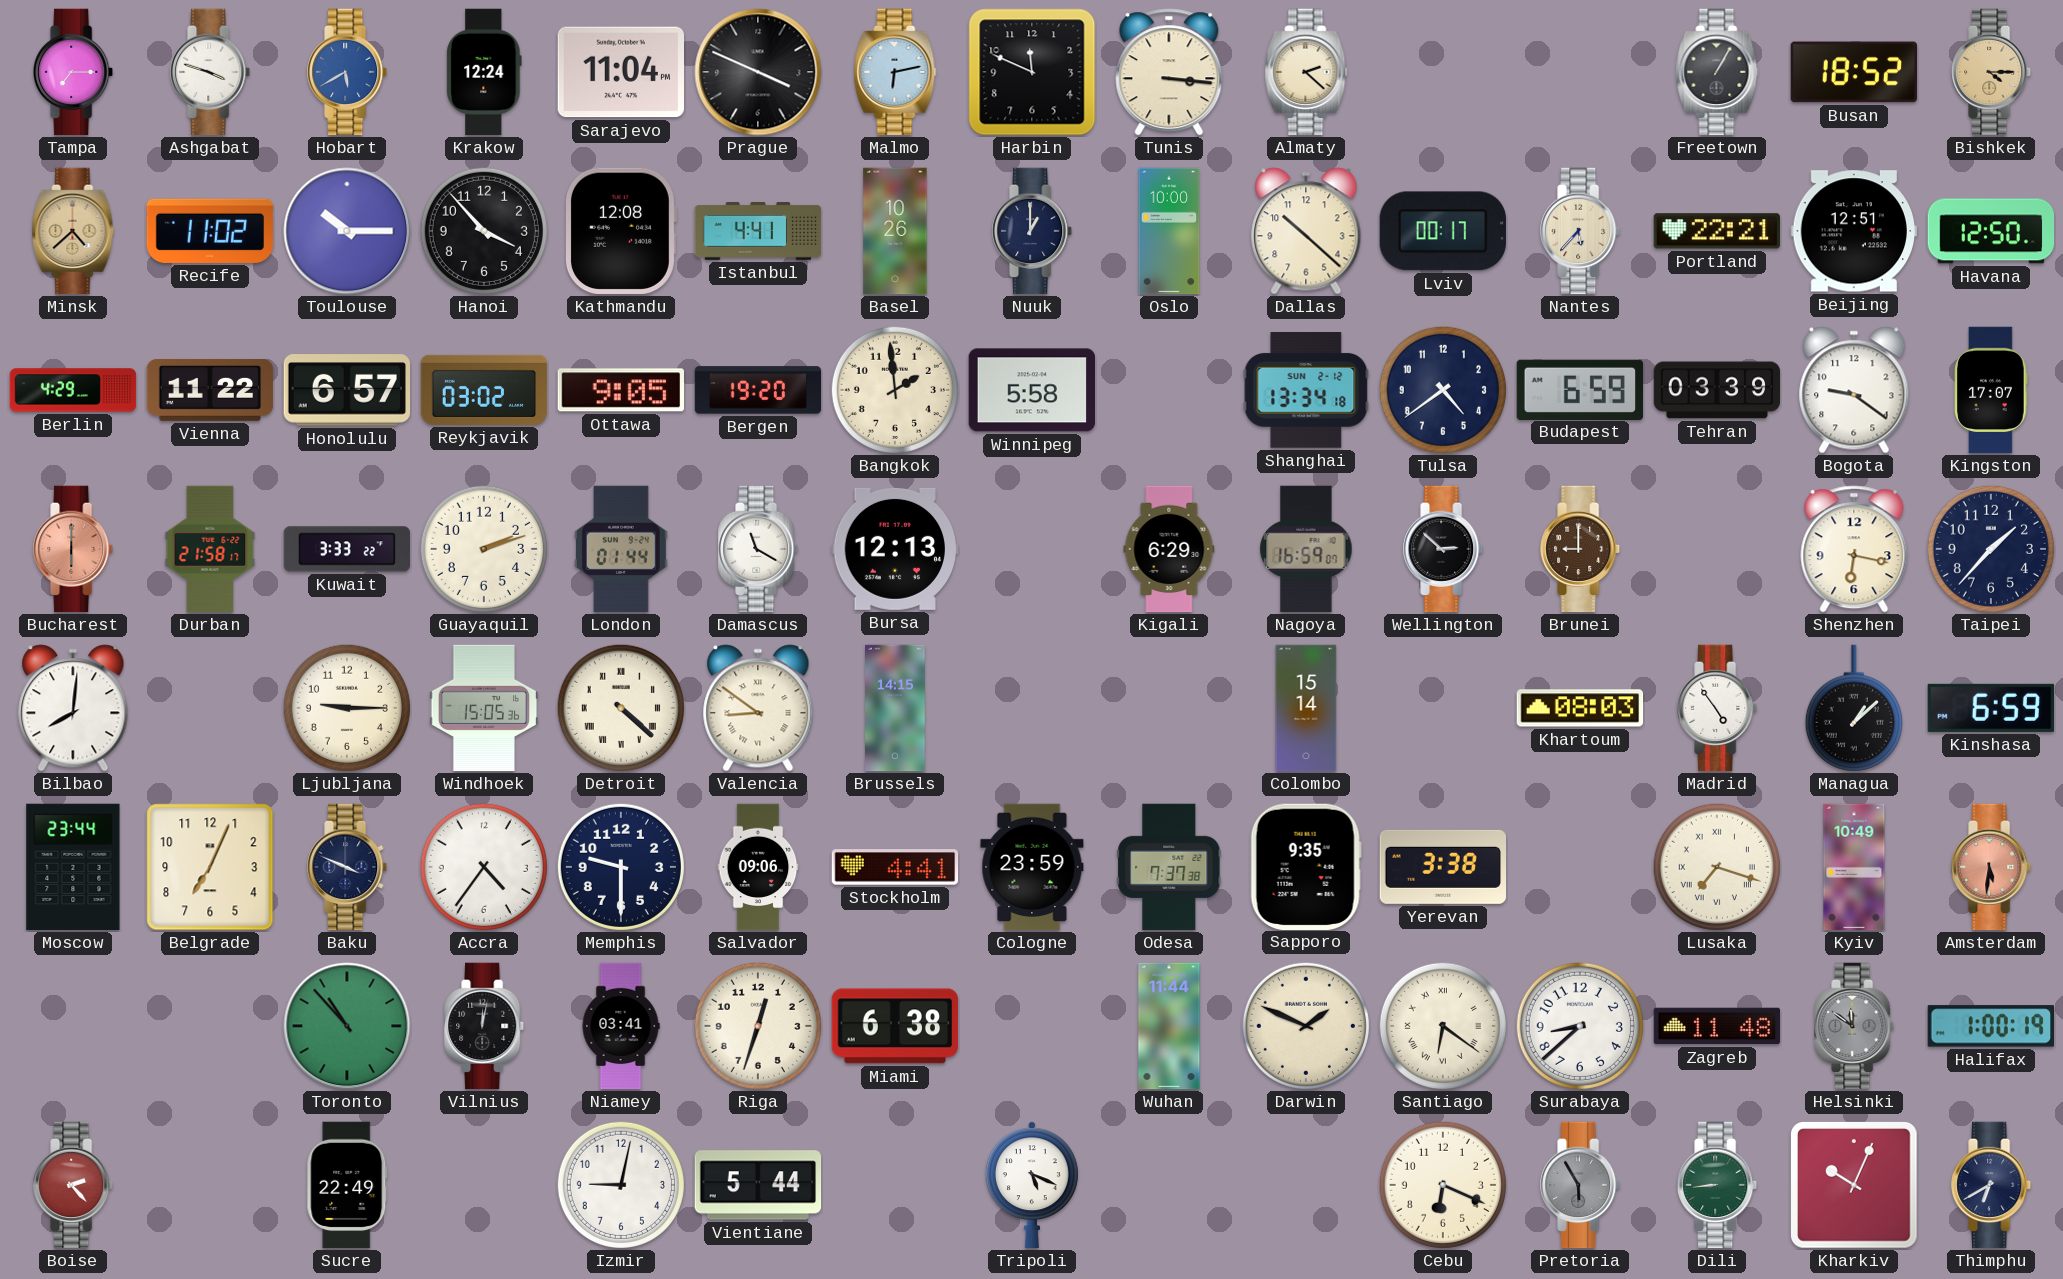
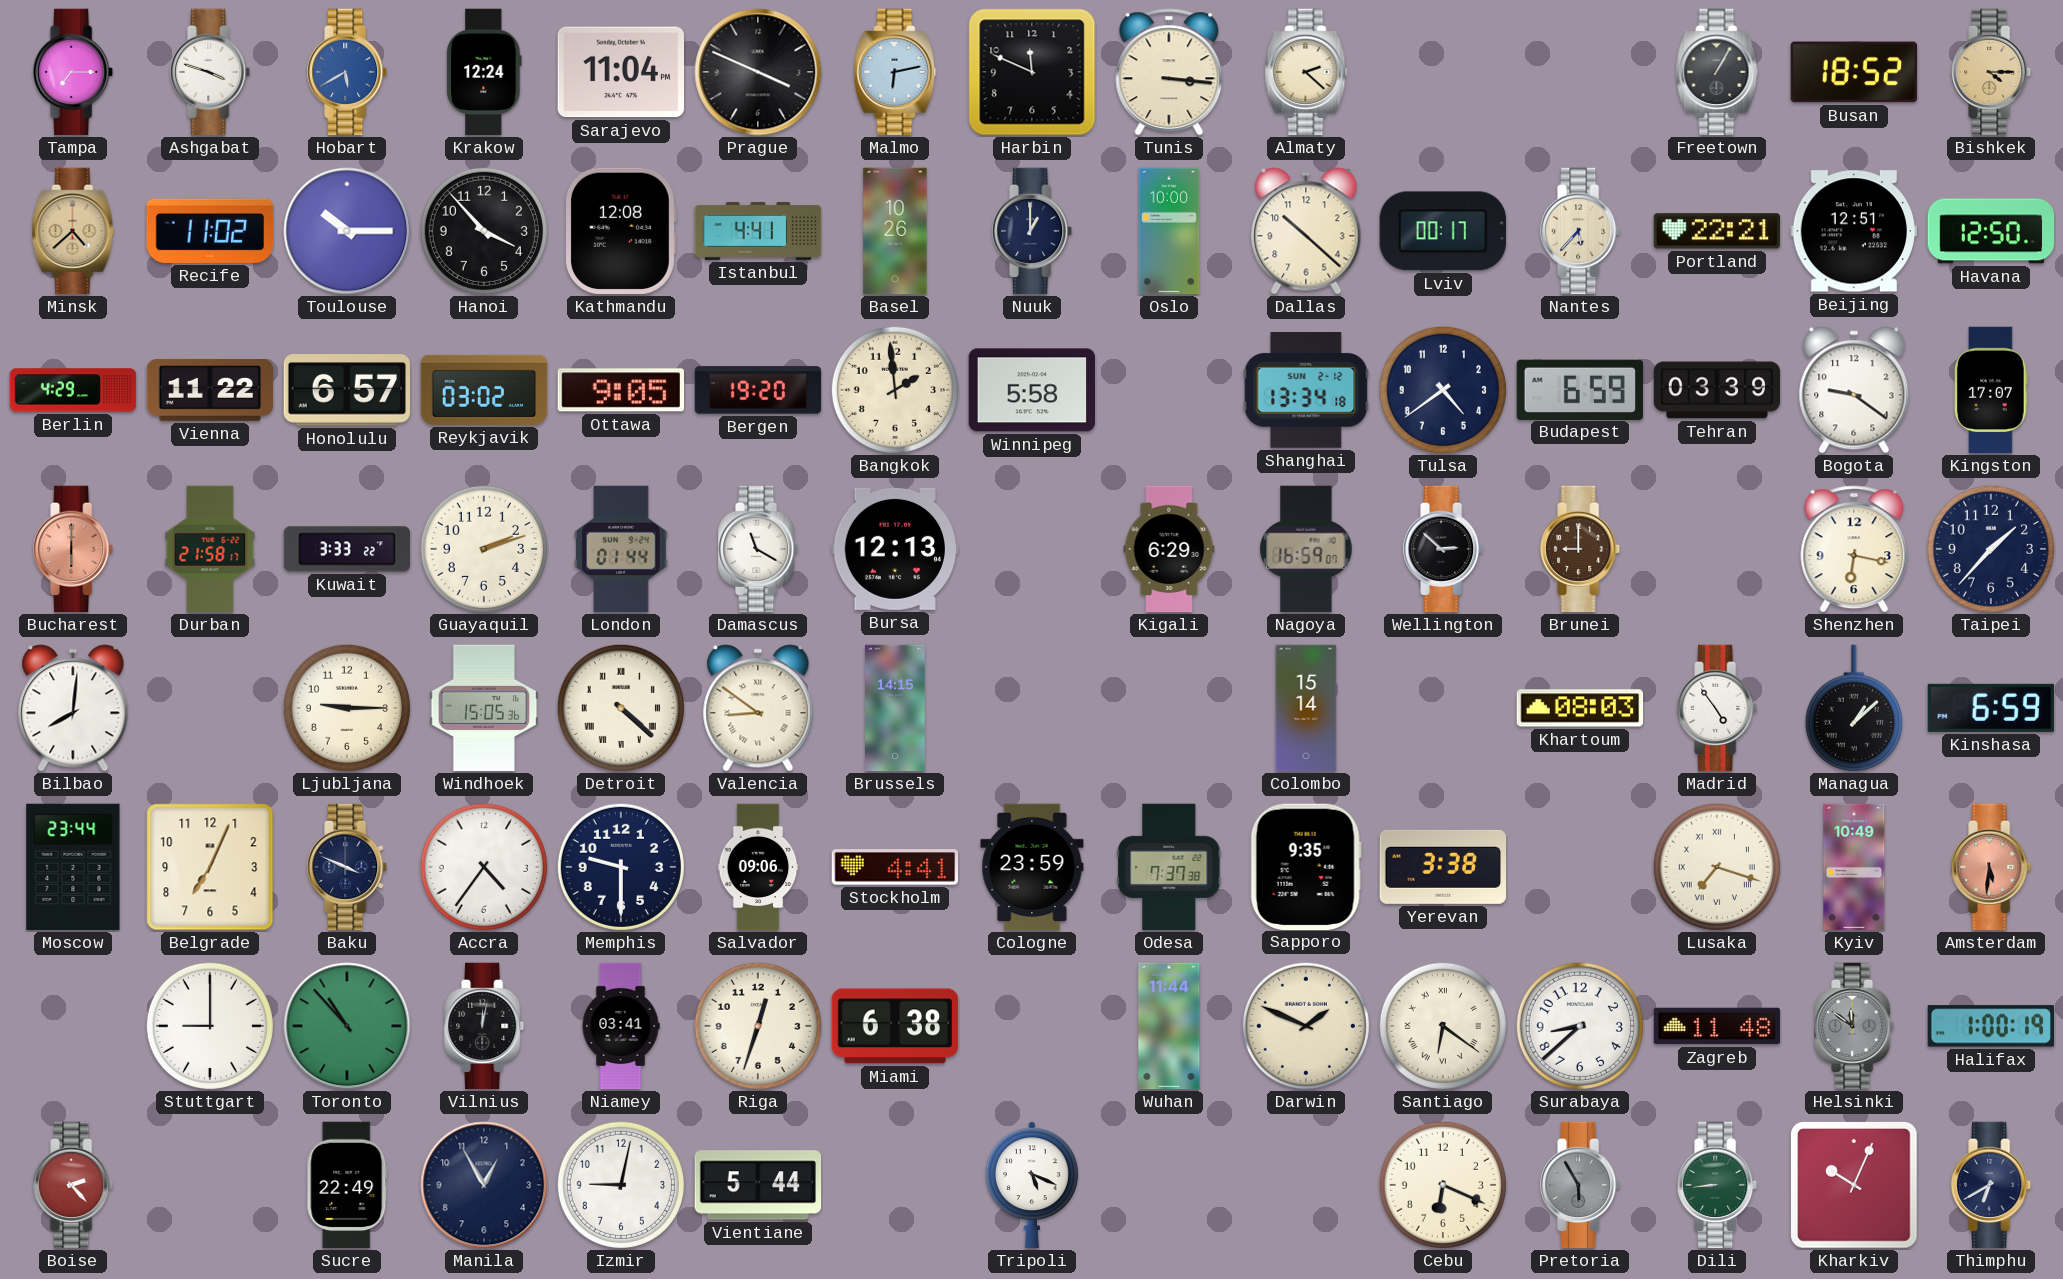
Stuttgart: none -> 9:00 (210, 1026)
Manila: none -> 12:55 (484, 1185)
